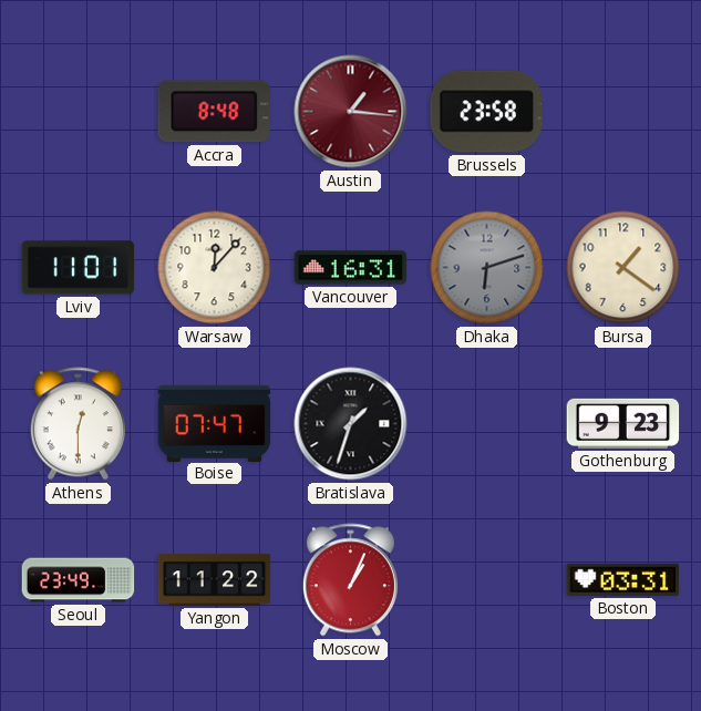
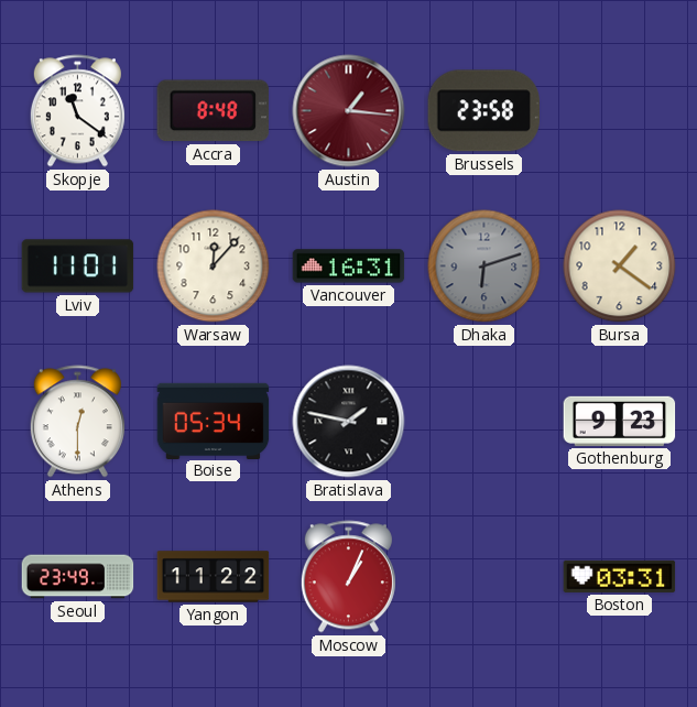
Skopje: none -> 11:21 (77, 111)
Boise: 07:47 -> 05:34 (214, 421)
Bratislava: 1:33 -> 1:47 (349, 422)
